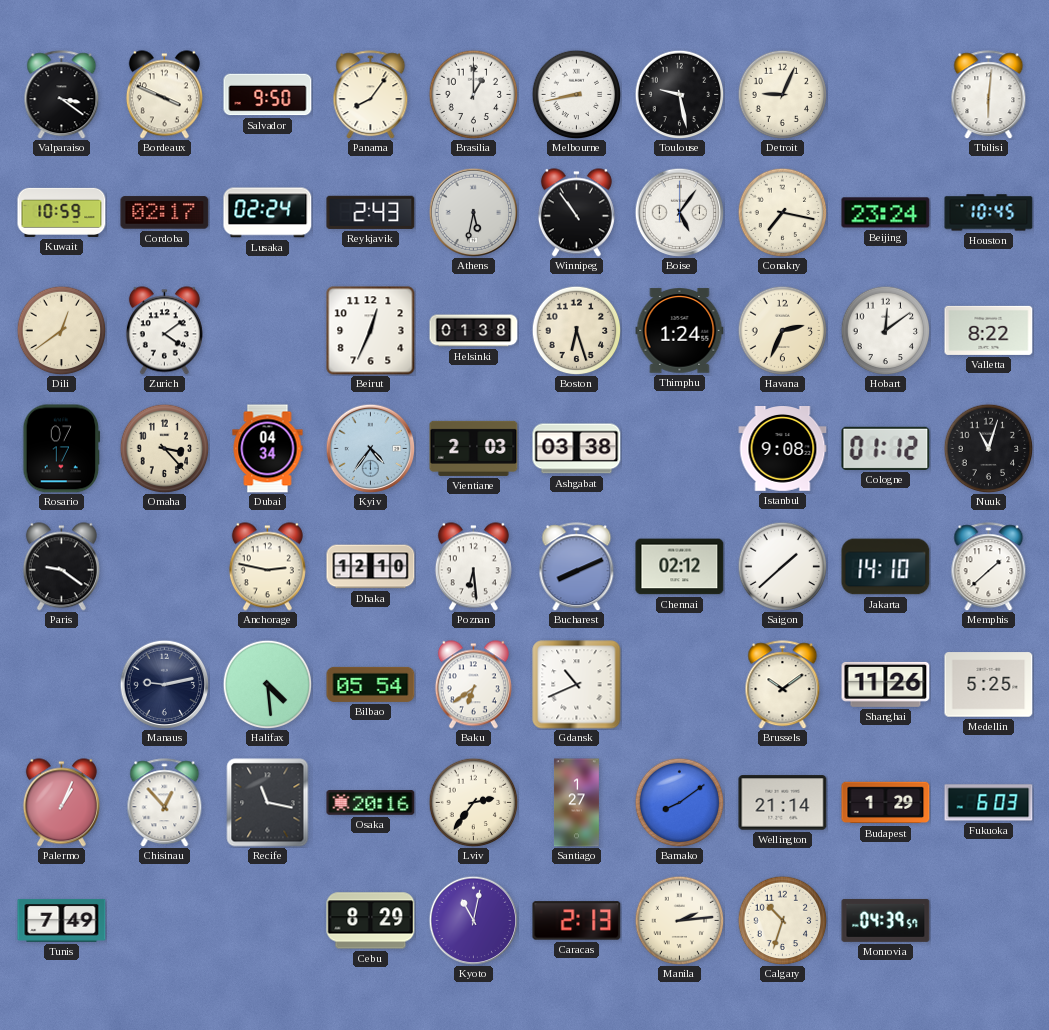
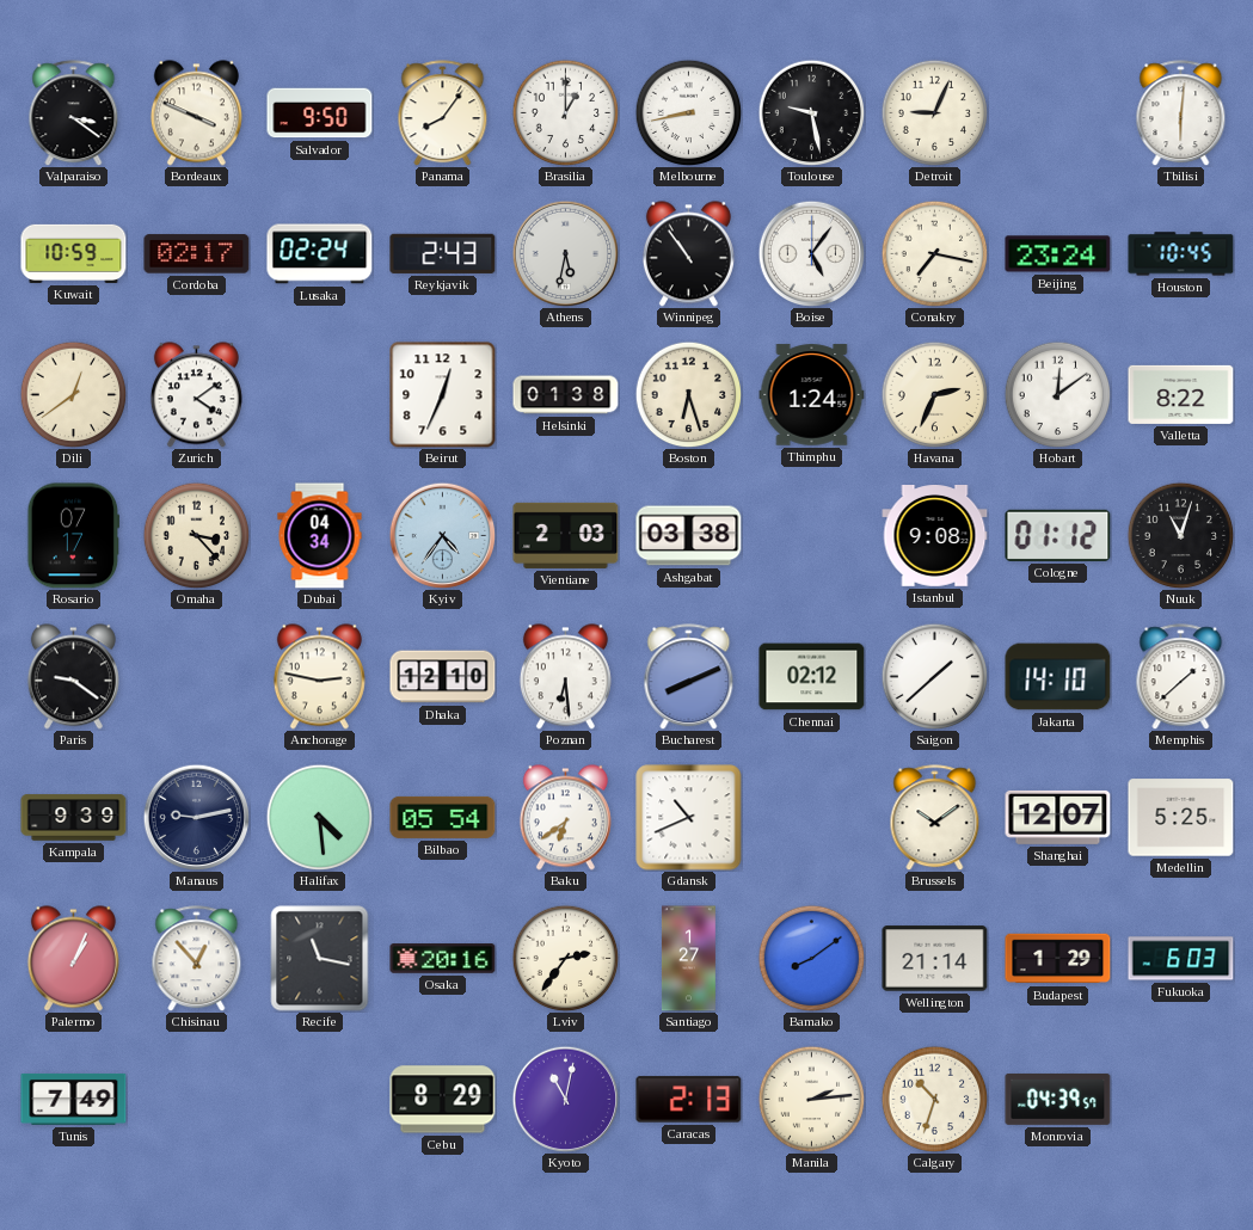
Kampala: none -> 9:39 (74, 818)
Shanghai: 11:26 -> 12:07 (1058, 817)
